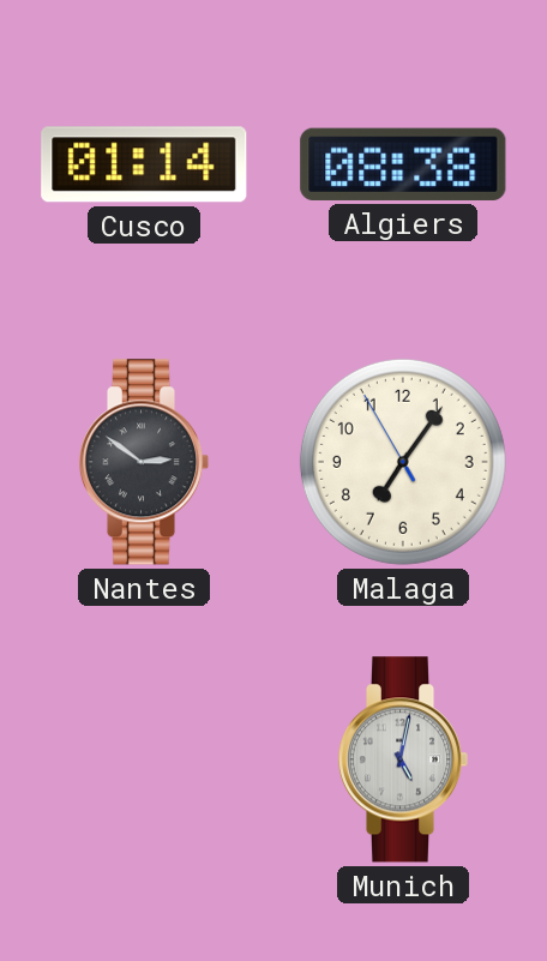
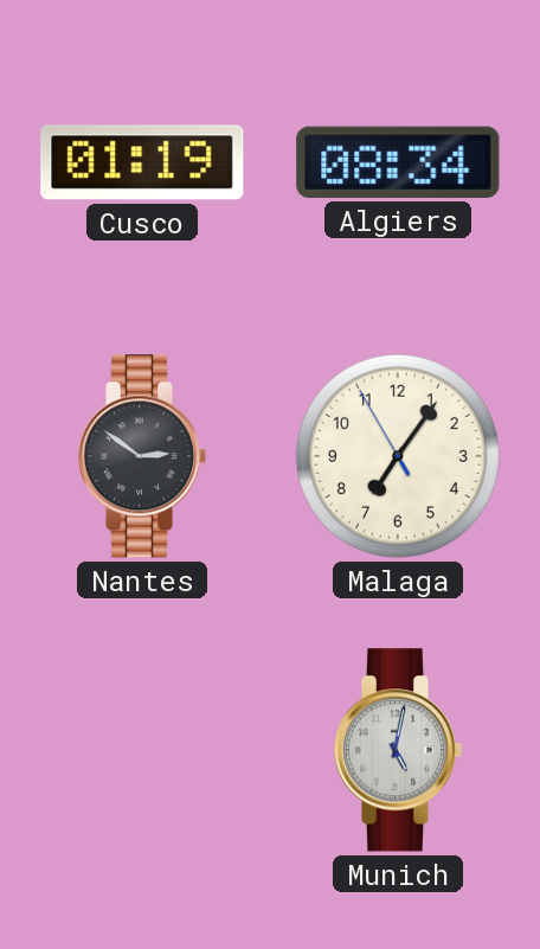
Cusco: 01:14 -> 01:19 (142, 162)
Algiers: 08:38 -> 08:34 (398, 162)
